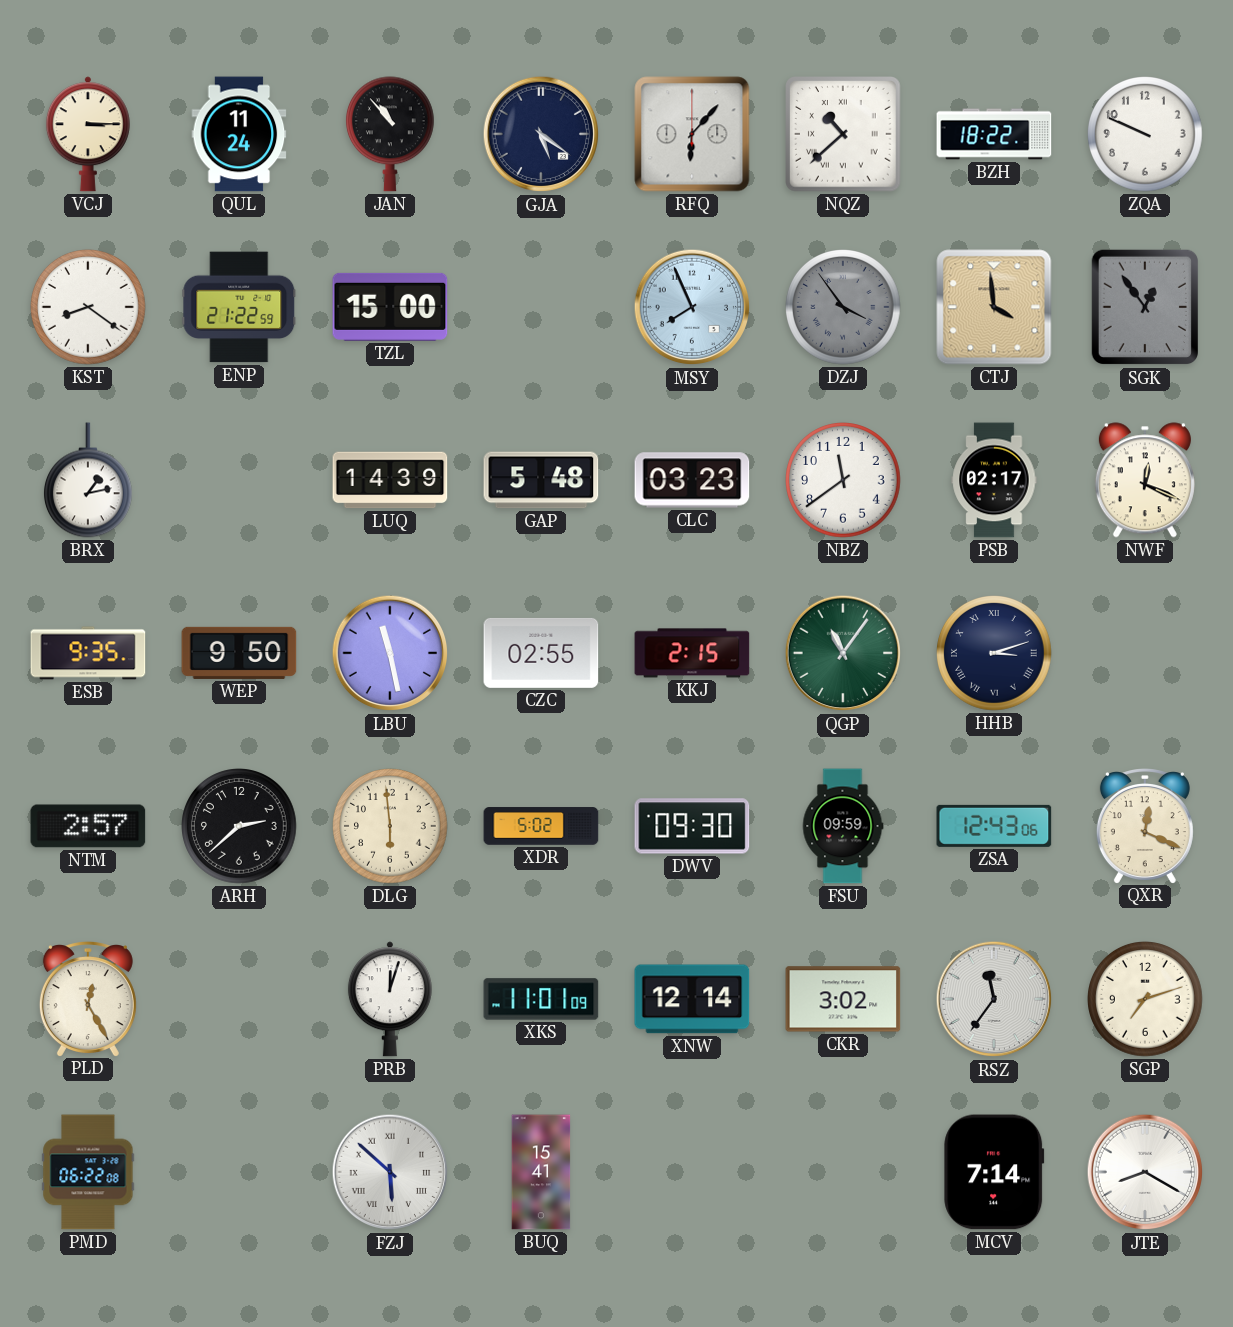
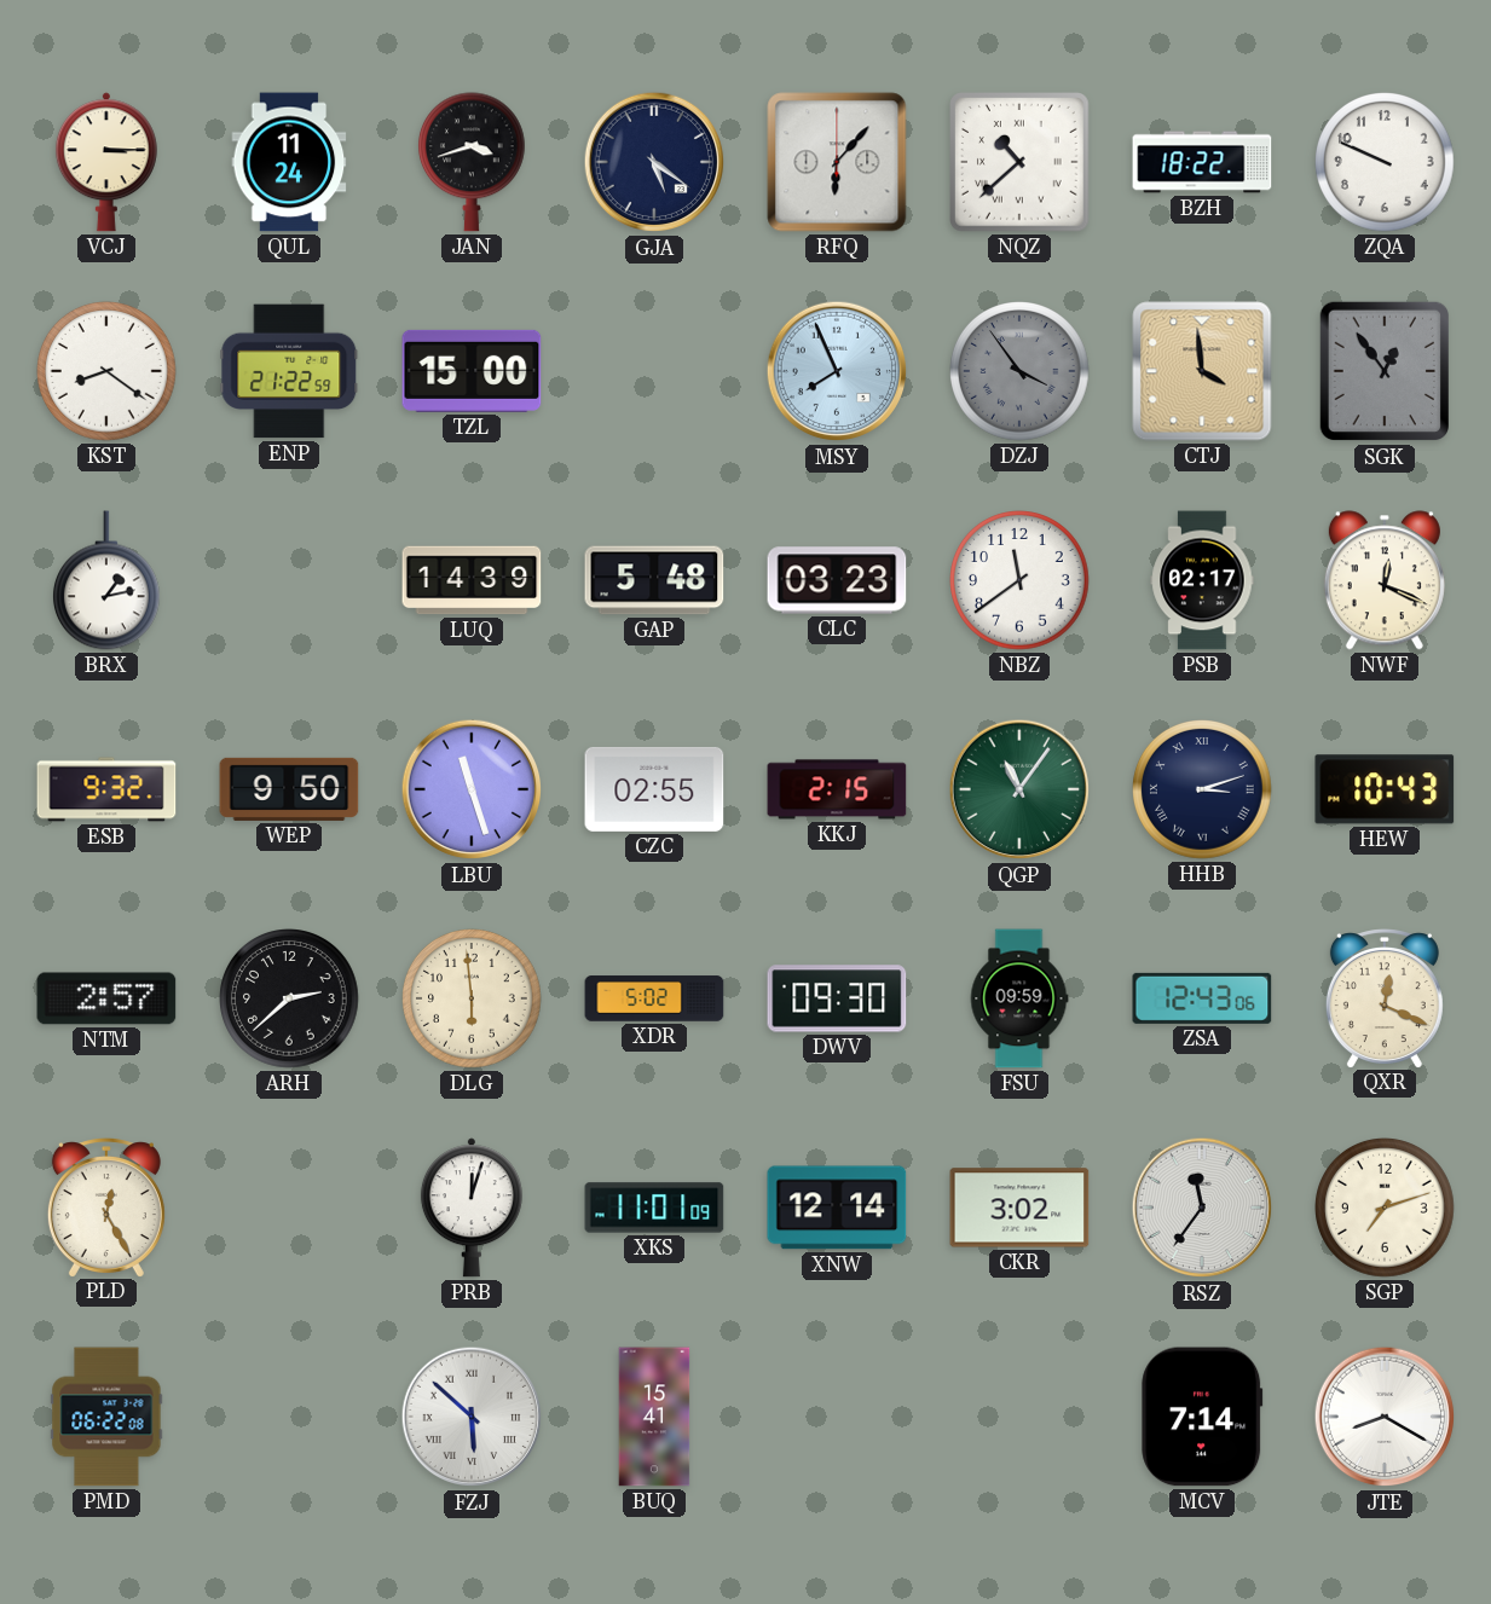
JAN: 10:53 -> 3:42 (472, 162)
ESB: 9:35 -> 9:32 (106, 789)
LBU: 11:28 -> 11:27 (472, 789)
HEW: none -> 10:43 (1385, 789)
